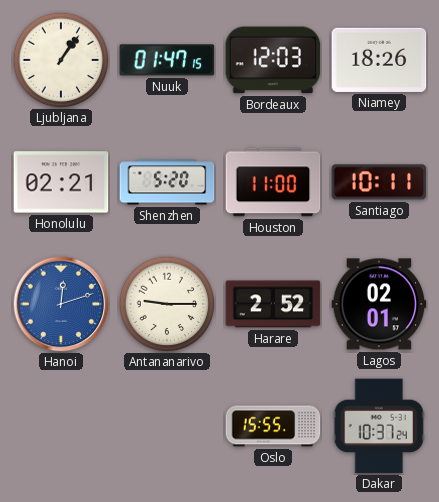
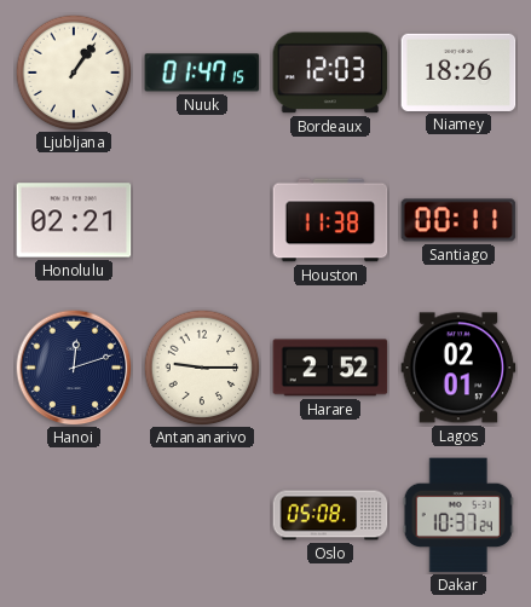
Shenzhen: 5:20 -> none (167, 182)
Houston: 11:00 -> 11:38 (330, 220)
Santiago: 10:11 -> 00:11 (458, 220)
Hanoi dial: blue -> navy (74, 368)
Oslo: 15:55 -> 05:08 (330, 515)
